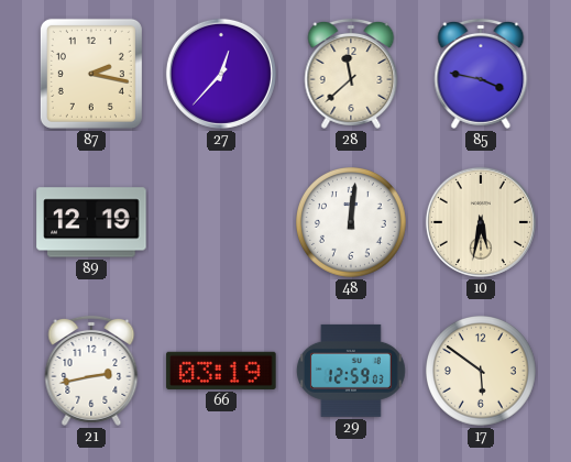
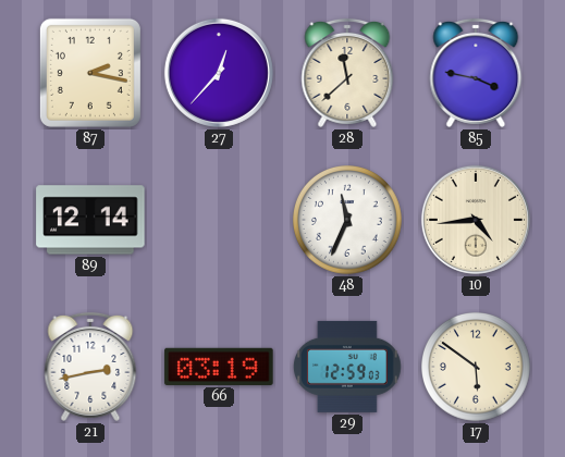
89: 12:19 -> 12:14 (90, 220)
48: 12:01 -> 11:34 (348, 221)
10: 5:32 -> 4:44 (476, 220)
